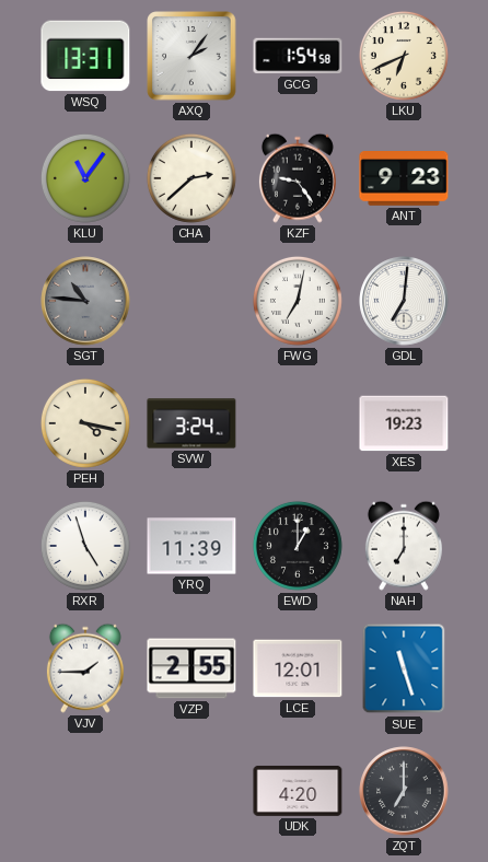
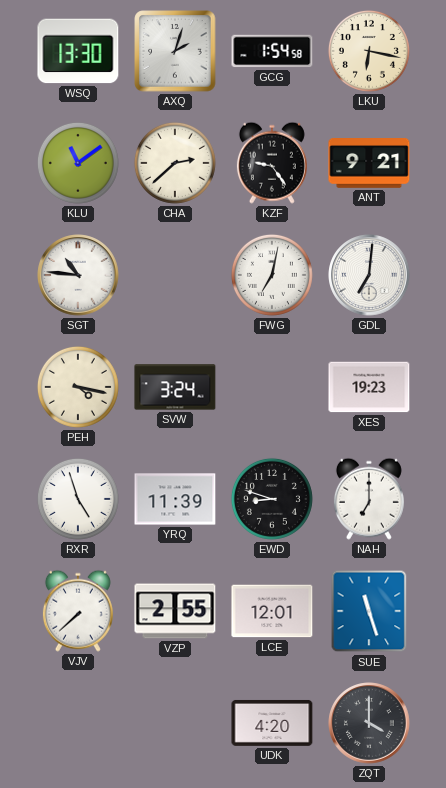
WSQ: 13:31 -> 13:30 (78, 51)
AXQ: 2:06 -> 2:03 (175, 51)
LKU: 6:41 -> 6:17 (369, 51)
KLU: 11:06 -> 11:09 (78, 163)
ANT: 9:23 -> 9:21 (369, 164)
SGT dial: grey -> white (78, 275)
EWD: 1:00 -> 8:48 (272, 499)
VJV: 1:45 -> 7:38 (78, 611)
ZQT: 7:00 -> 4:00 (369, 723)
